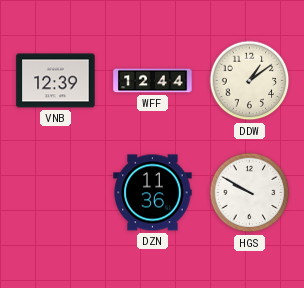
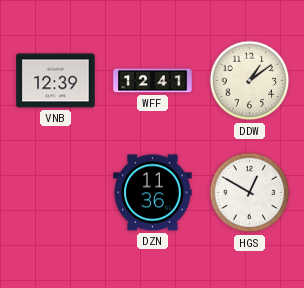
WFF: 12:44 -> 12:41 (153, 81)
HGS: 9:50 -> 12:50 (250, 193)
